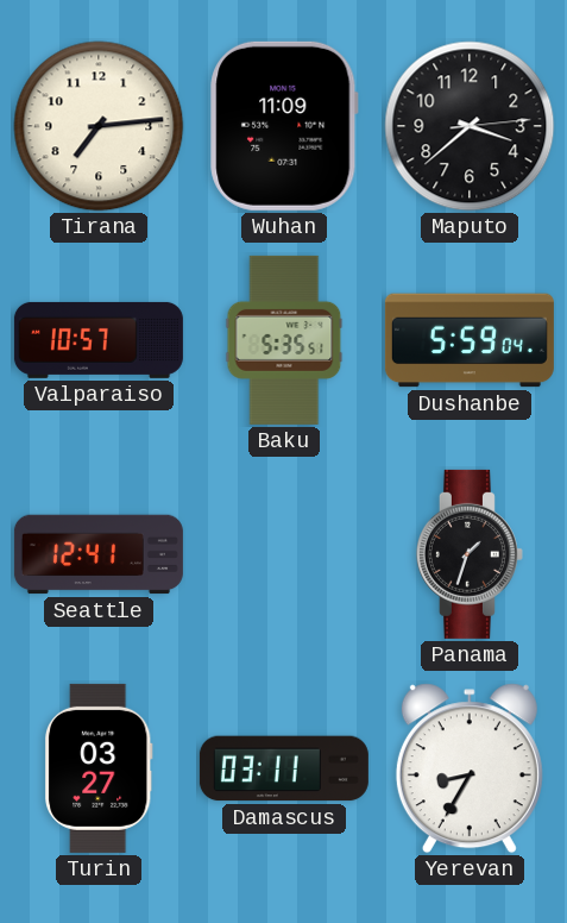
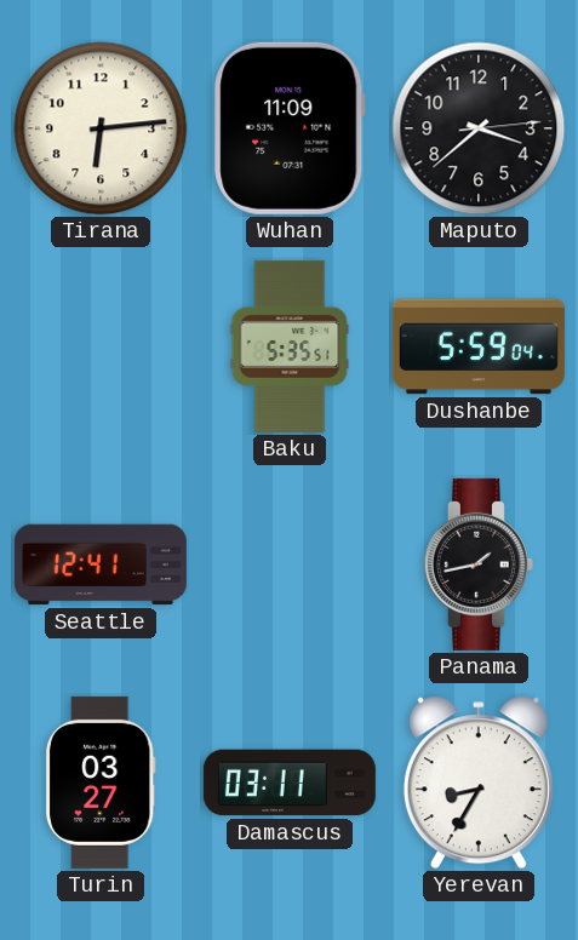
Tirana: 7:14 -> 6:14 (101, 128)
Valparaiso: 10:57 -> none (99, 340)
Panama: 1:33 -> 1:43 (479, 564)
